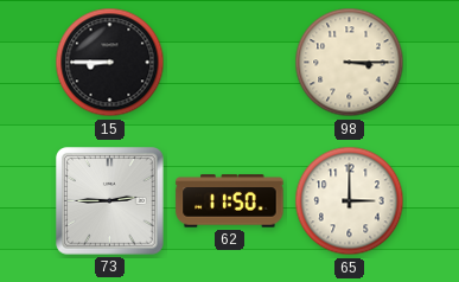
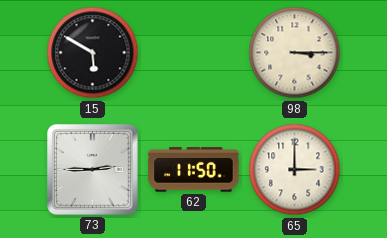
15: 8:45 -> 5:50 (93, 53)
